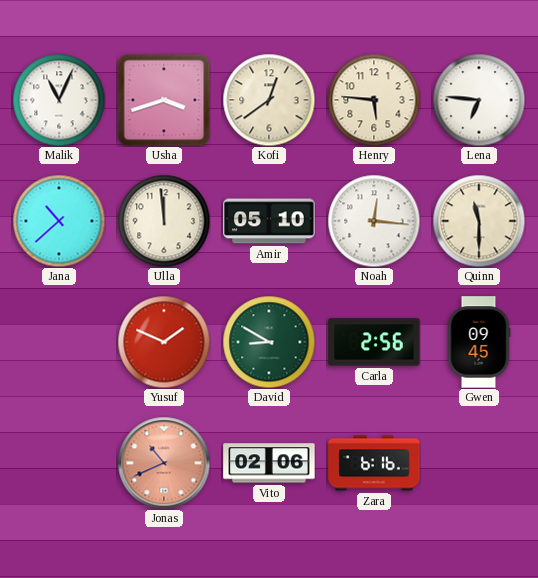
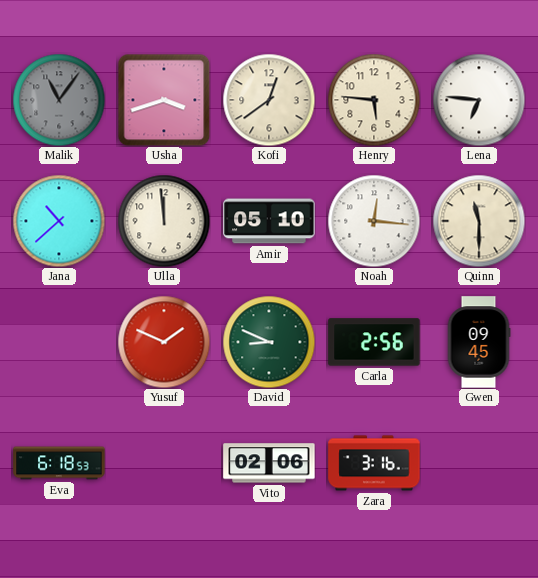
Malik: 11:04 -> 11:06 (59, 100)
Malik dial: white -> grey (59, 100)
David: 8:50 -> 8:49 (269, 342)
Eva: none -> 6:18 (59, 463)
Jonas: 10:41 -> none (164, 463)
Zara: 6:16 -> 3:16 (374, 463)
